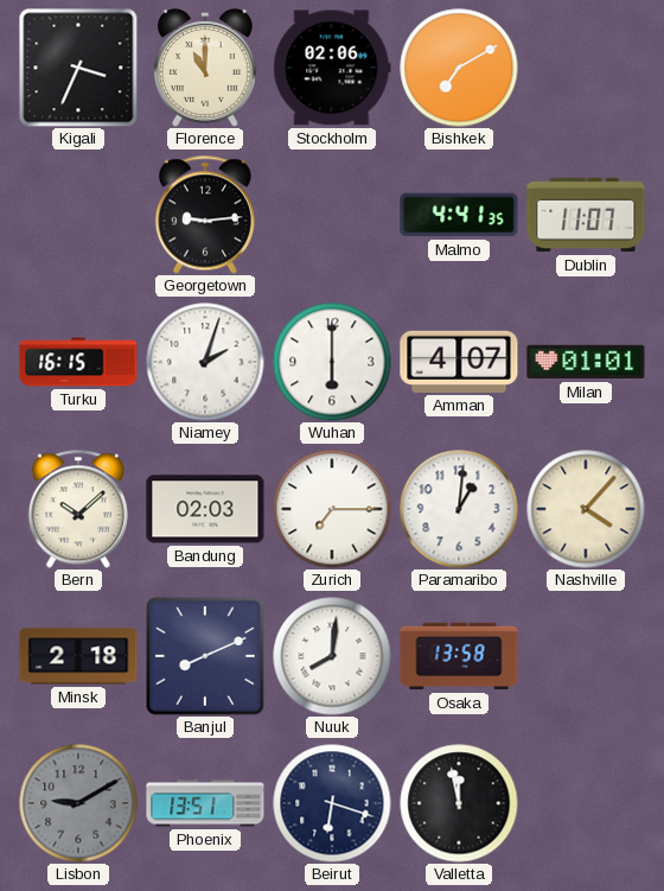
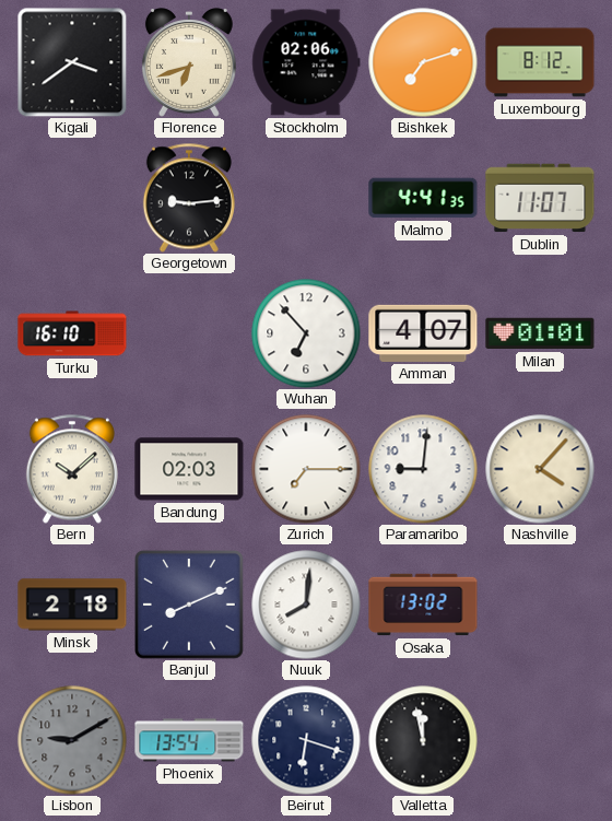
Kigali: 3:34 -> 3:39 (72, 62)
Florence: 11:00 -> 6:42 (189, 62)
Bishkek: 7:10 -> 7:12 (423, 62)
Luxembourg: none -> 8:12 (540, 62)
Turku: 16:15 -> 16:10 (72, 333)
Niamey: 2:03 -> none (205, 362)
Wuhan: 6:00 -> 6:53 (306, 333)
Paramaribo: 1:01 -> 9:01 (423, 469)
Osaka: 13:58 -> 13:02 (423, 605)
Phoenix: 13:51 -> 13:54 (189, 740)
